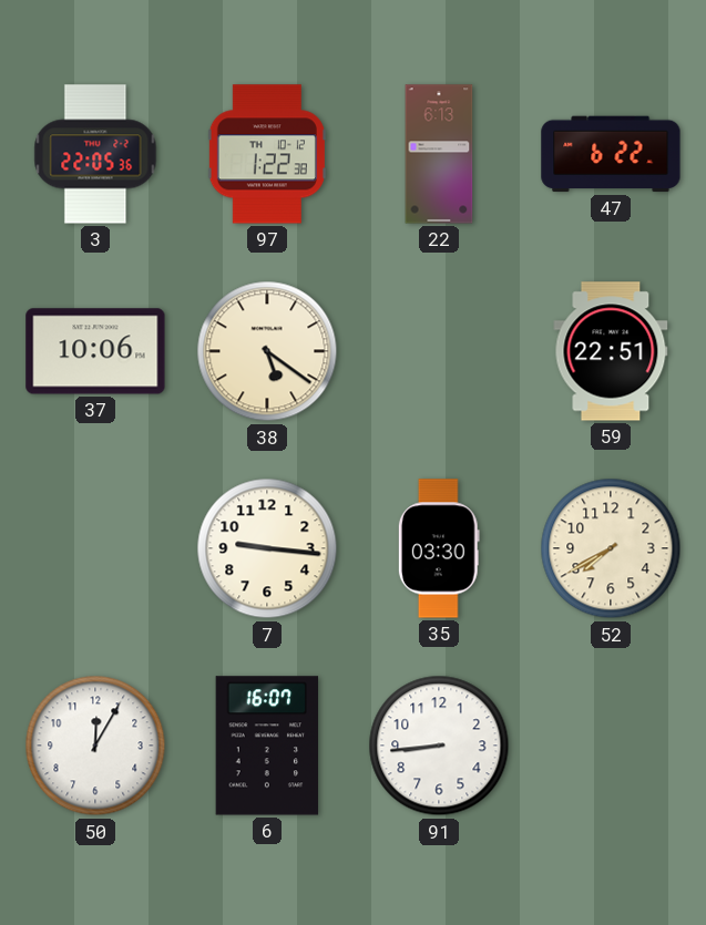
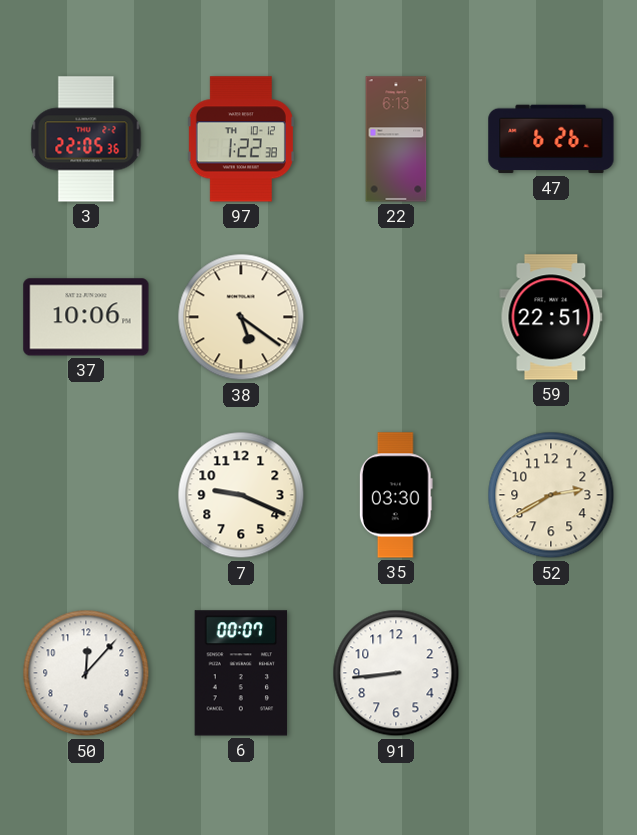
47: 6:22 -> 6:26 (551, 139)
7: 9:16 -> 9:19 (241, 495)
52: 7:40 -> 2:40 (551, 495)
50: 12:05 -> 12:07 (86, 673)
6: 16:07 -> 00:07 (241, 673)
